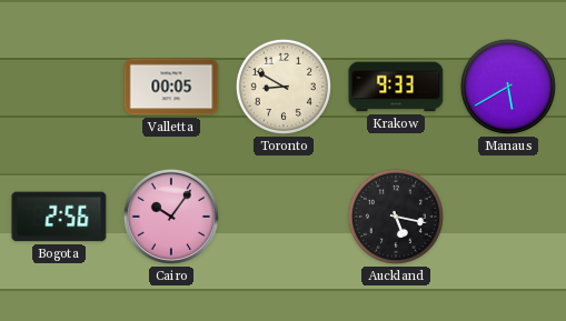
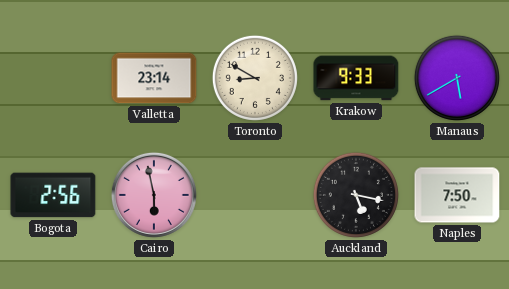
Valletta: 00:05 -> 23:14 (154, 78)
Cairo: 10:06 -> 5:58 (154, 195)
Naples: none -> 7:50 (457, 195)
